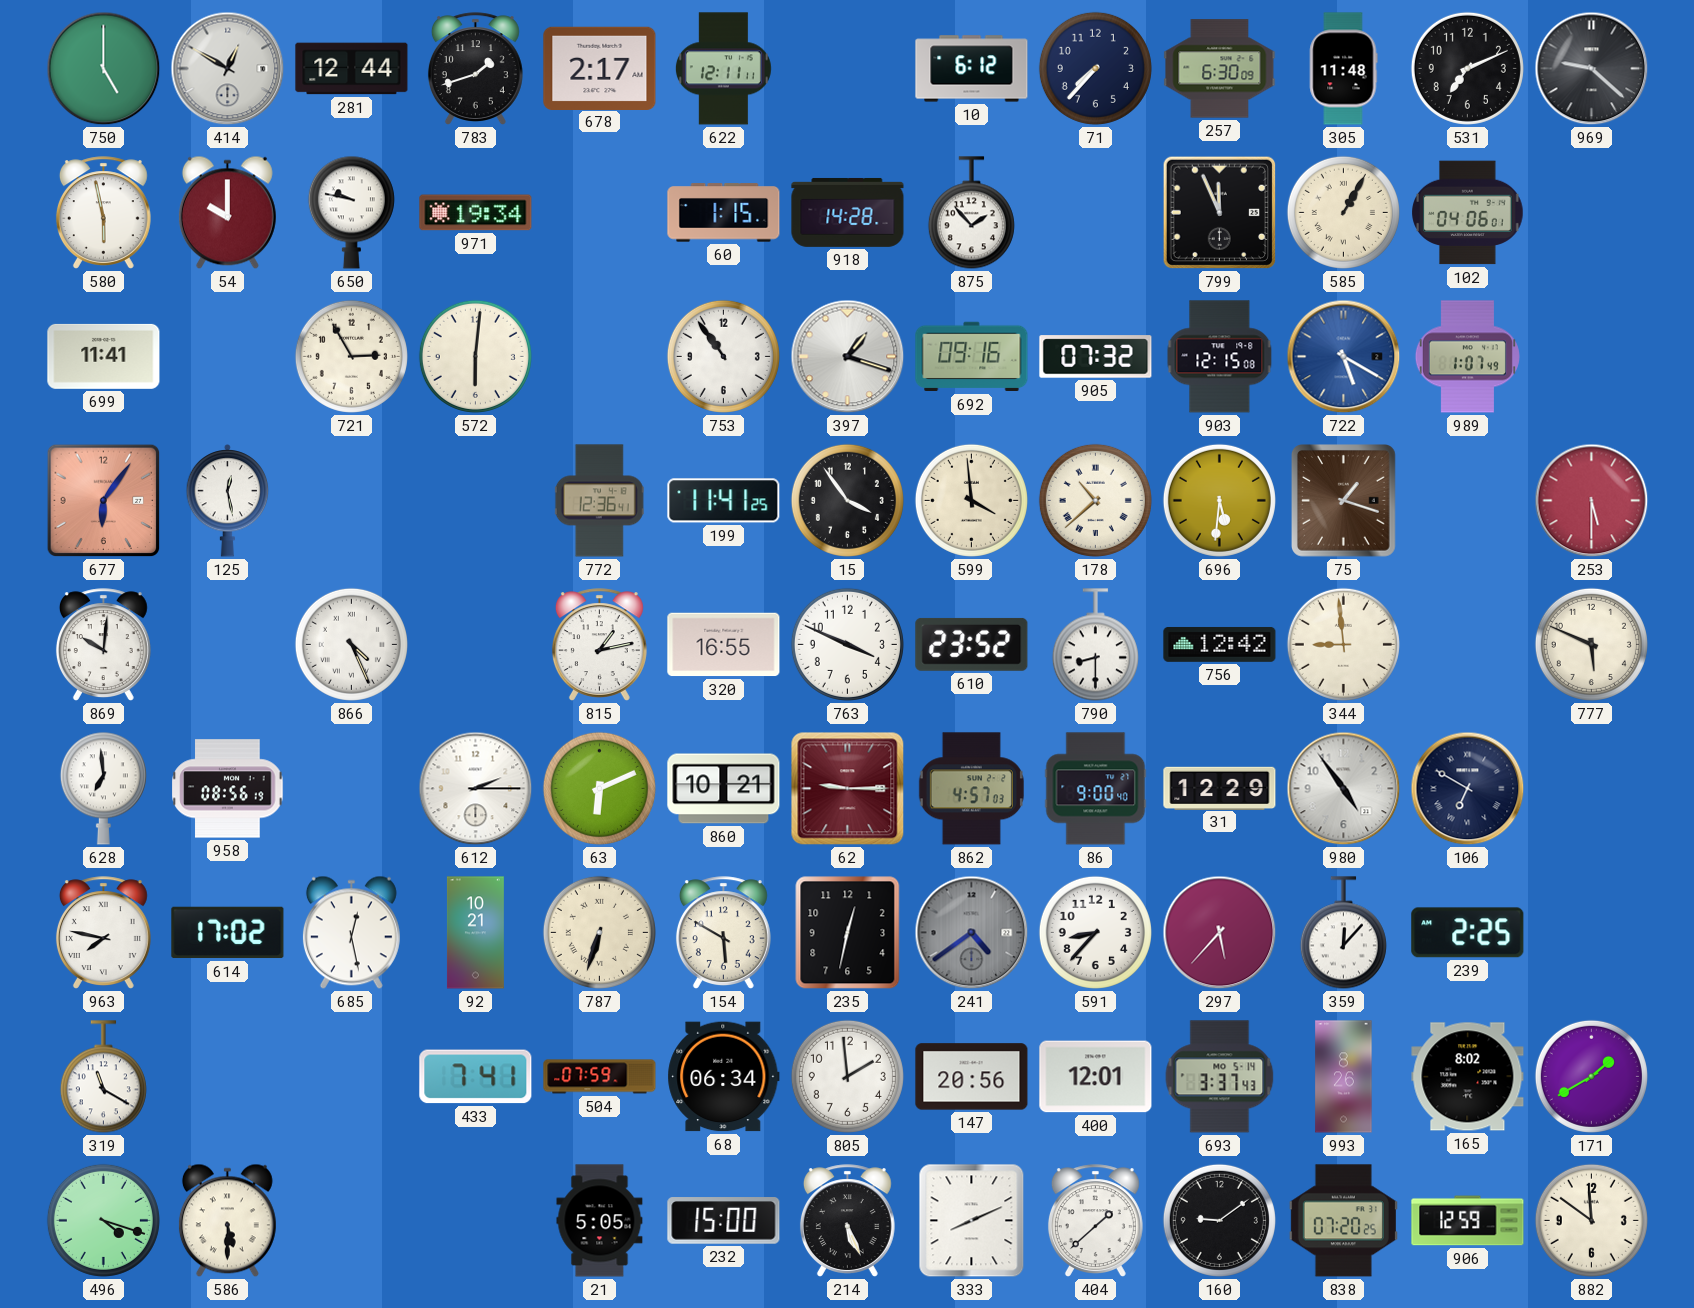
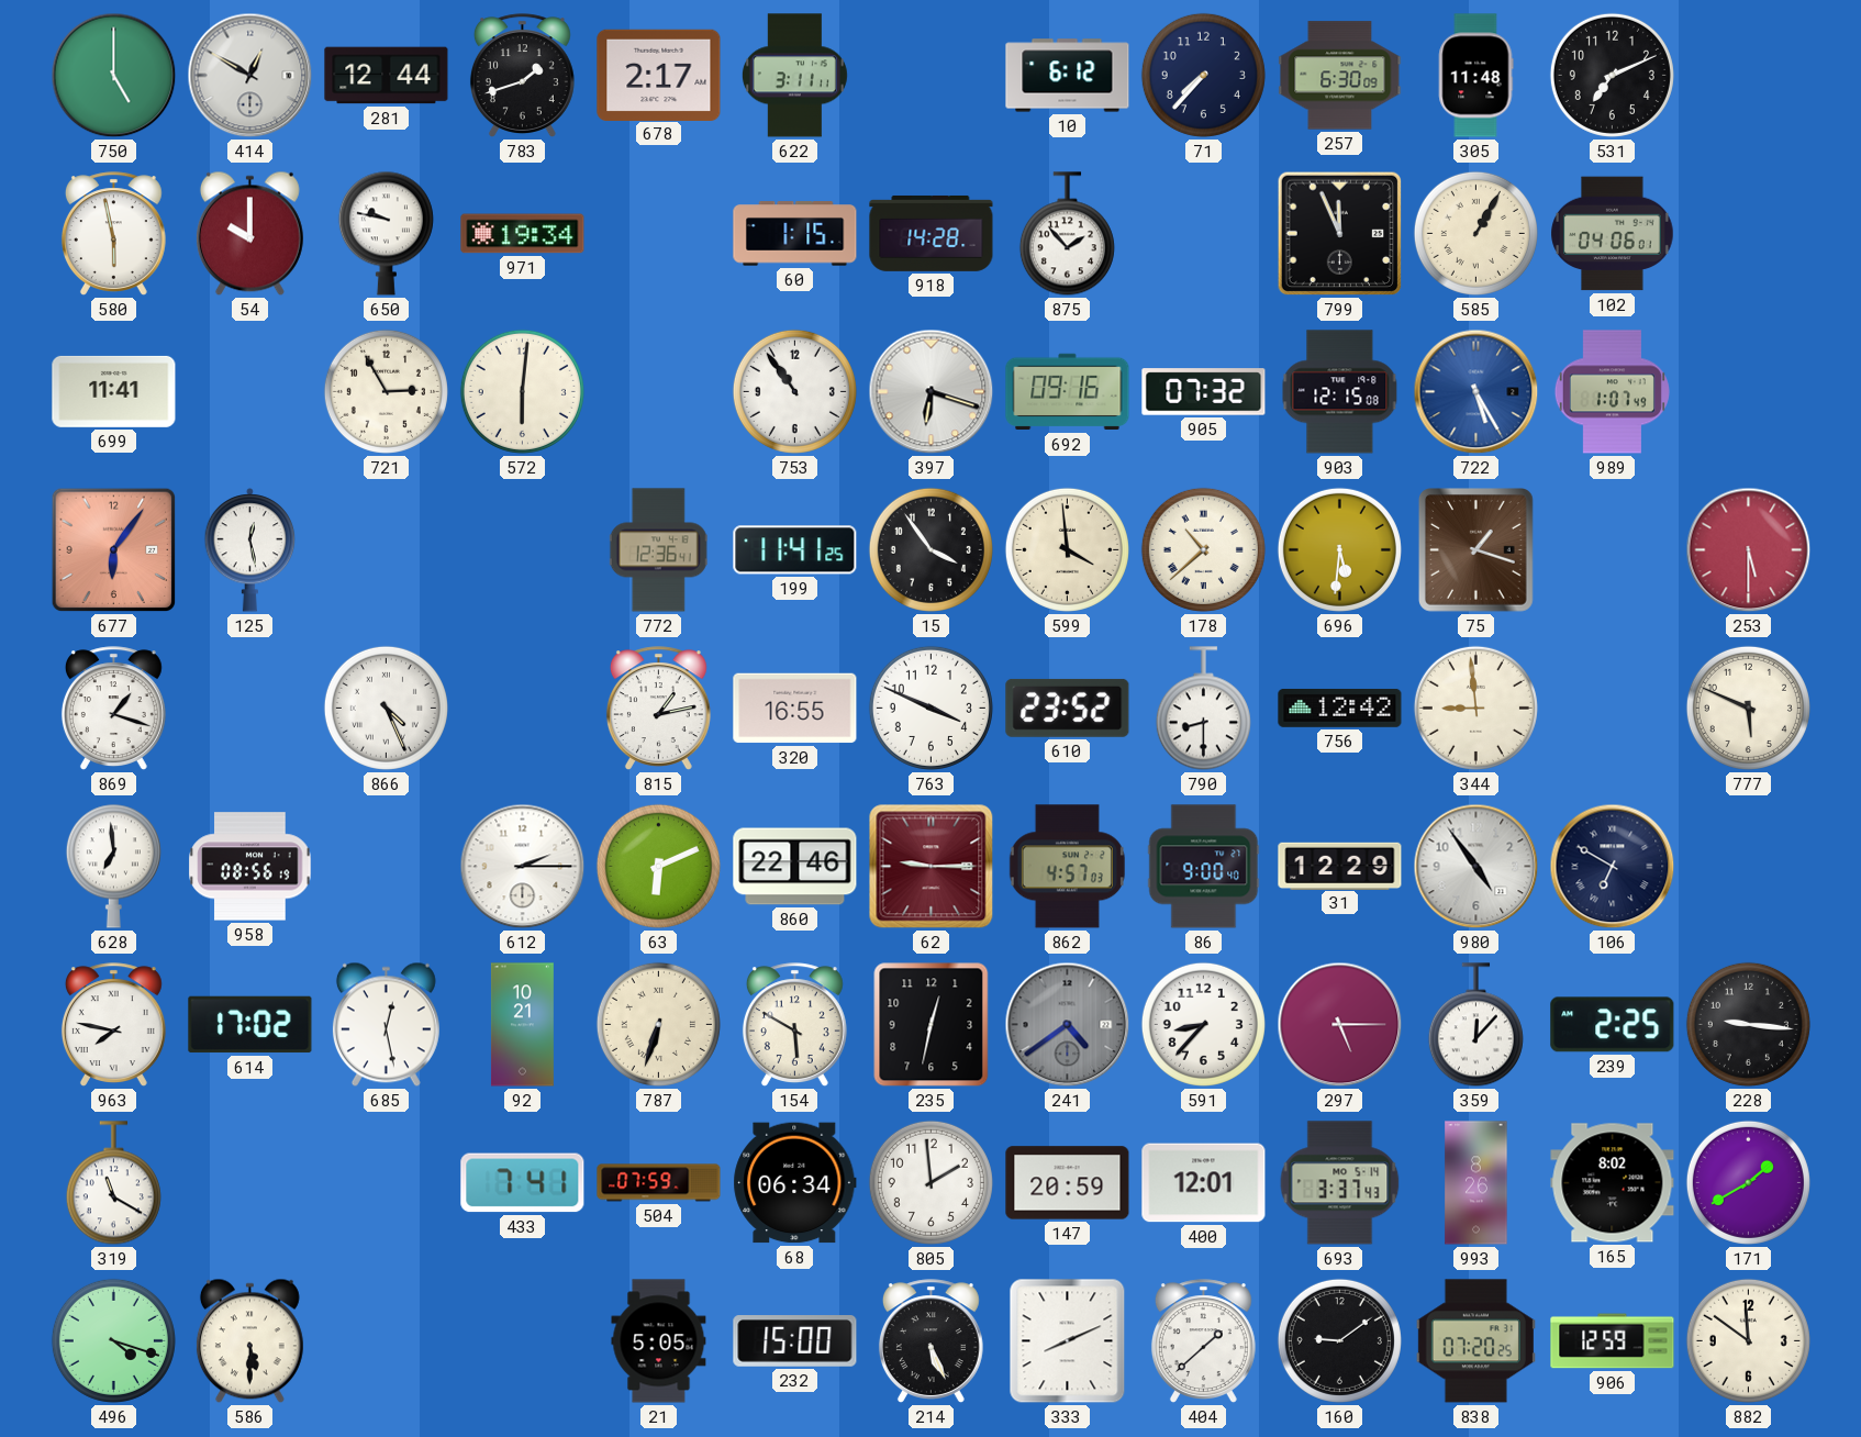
622: 12:11 -> 3:11 (794, 76)
969: 9:22 -> none (1592, 69)
397: 1:18 -> 6:18 (932, 392)
722: 5:20 -> 5:25 (1476, 392)
869: 10:01 -> 1:18 (113, 709)
860: 10:21 -> 22:46 (795, 867)
297: 5:37 -> 5:15 (1340, 1025)
228: none -> 9:16 (1748, 1024)
147: 20:56 -> 20:59 (1068, 1183)
